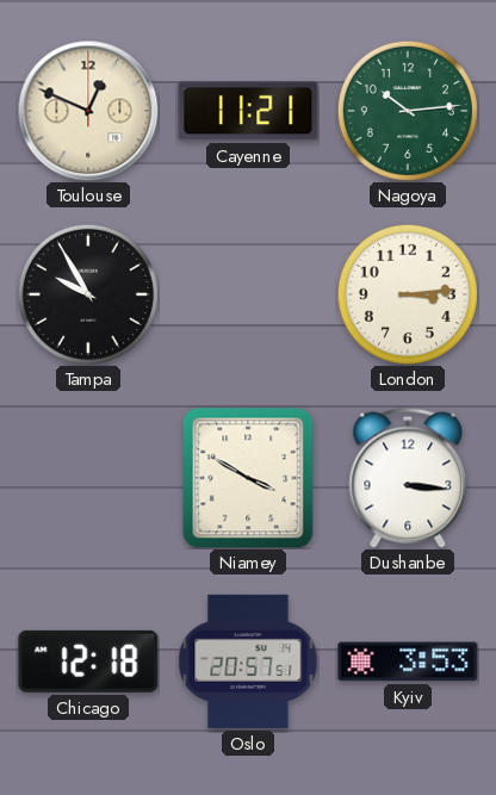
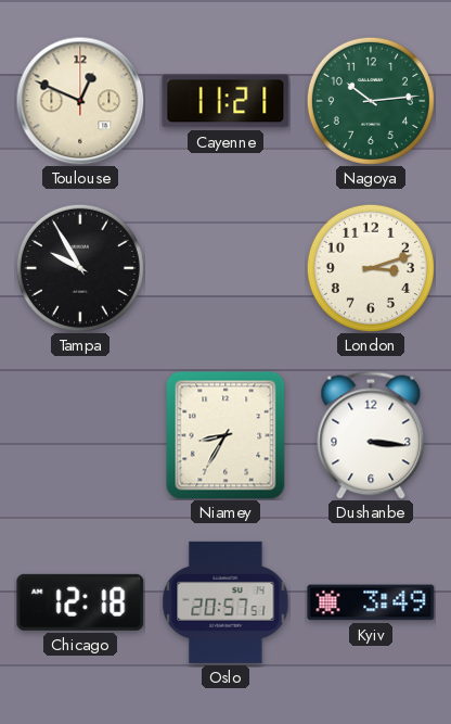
London: 3:14 -> 3:12 (371, 268)
Niamey: 3:50 -> 8:35 (225, 435)
Kyiv: 3:53 -> 3:49 (371, 602)
